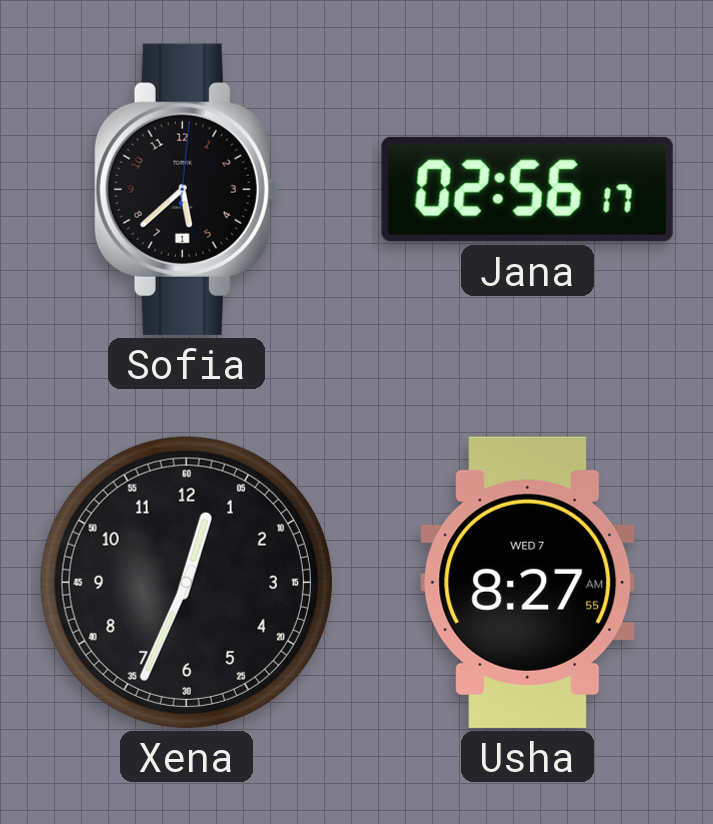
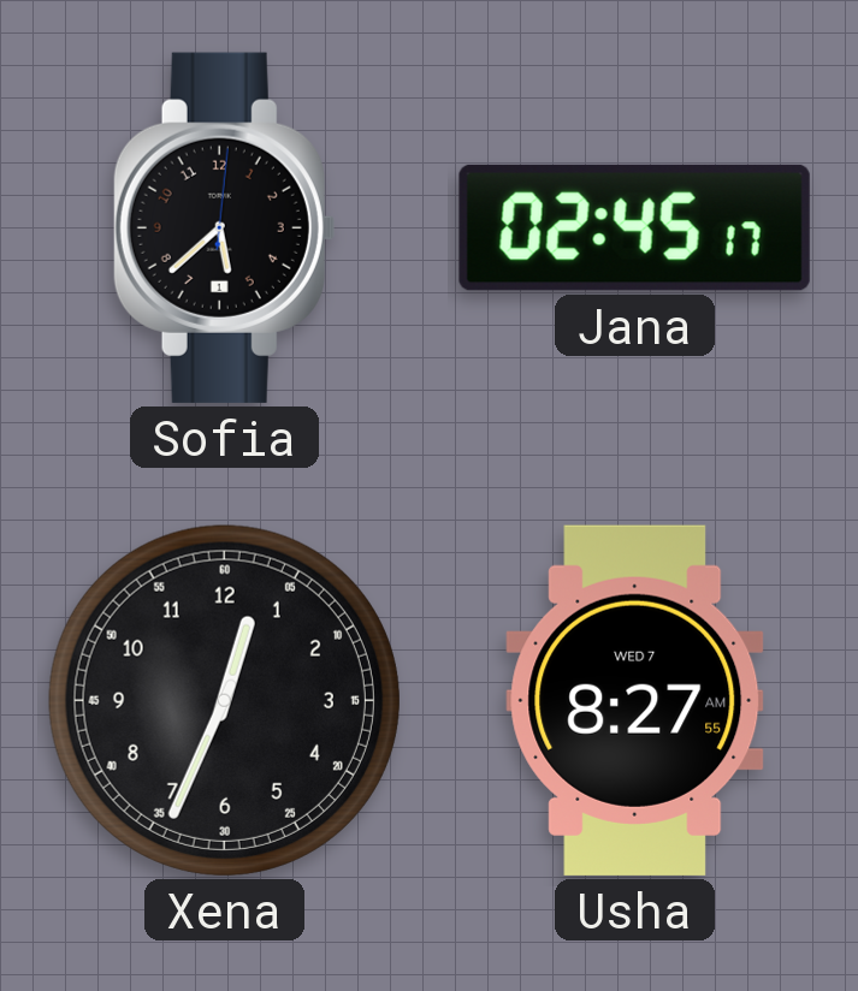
Jana: 02:56 -> 02:45 (634, 227)
